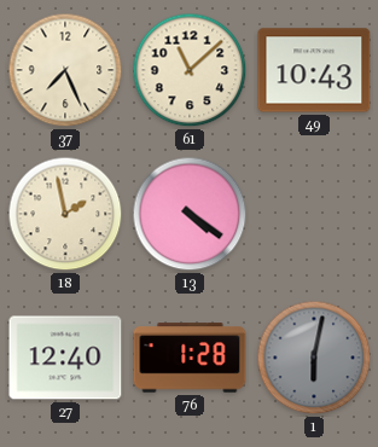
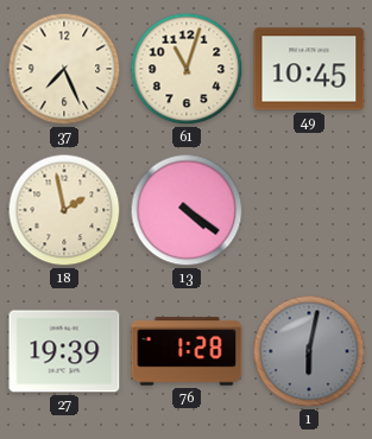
61: 11:08 -> 11:03 (187, 69)
49: 10:43 -> 10:45 (309, 69)
27: 12:40 -> 19:39 (64, 351)
